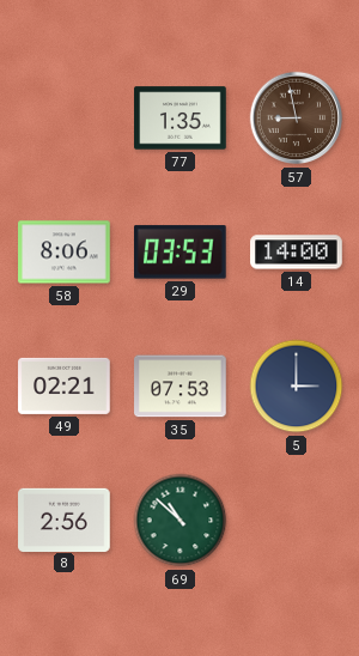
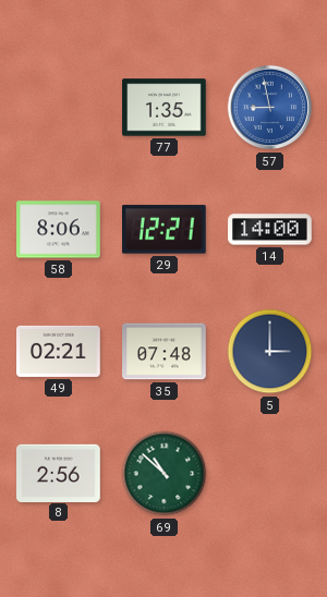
57 dial: brown -> blue (270, 108)
29: 03:53 -> 12:21 (165, 230)
35: 07:53 -> 07:48 (165, 352)
